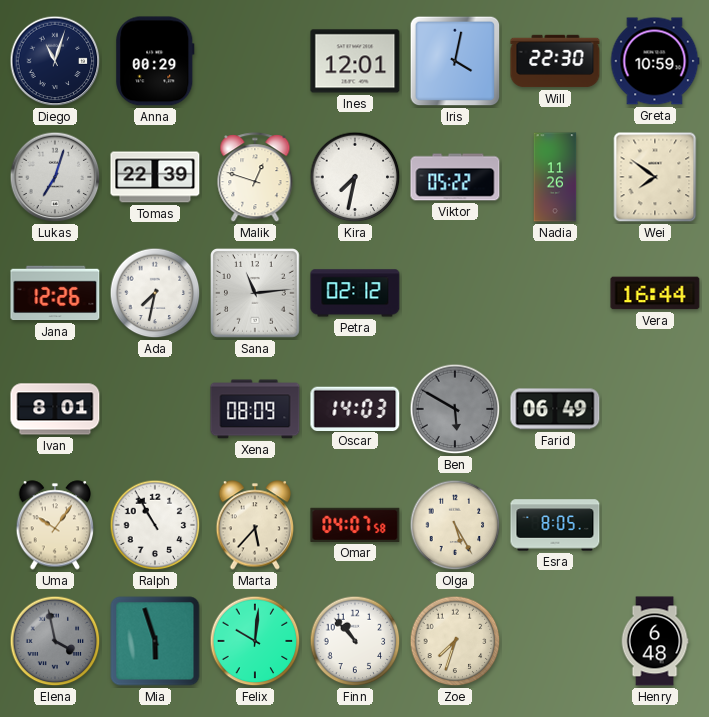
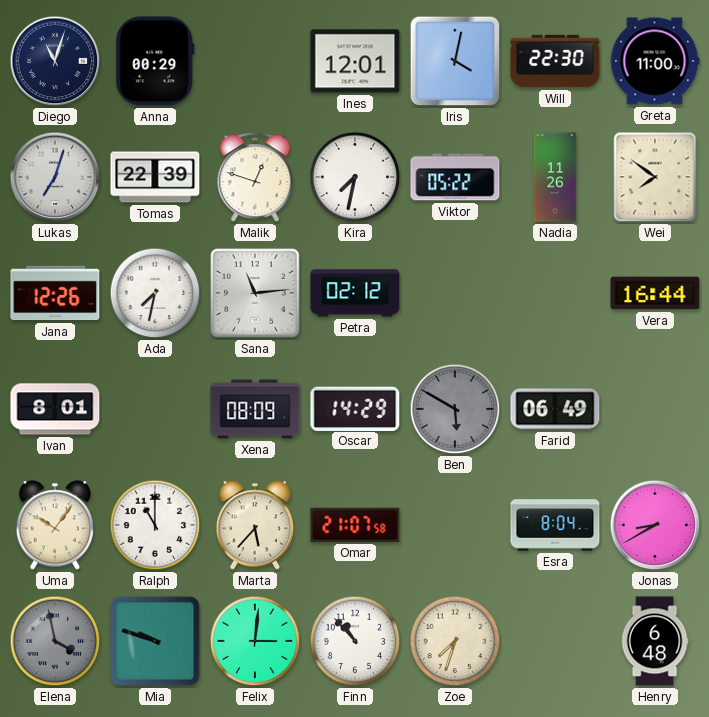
Greta: 10:59 -> 11:00 (655, 61)
Oscar: 14:03 -> 14:29 (355, 408)
Ralph: 10:55 -> 11:00 (155, 525)
Omar: 04:07 -> 21:07 (355, 525)
Olga: 5:25 -> none (455, 525)
Esra: 8:05 -> 8:04 (555, 525)
Jonas: none -> 8:40 (655, 525)
Mia: 5:57 -> 9:48 (155, 641)
Felix: 10:01 -> 3:01 (255, 641)
